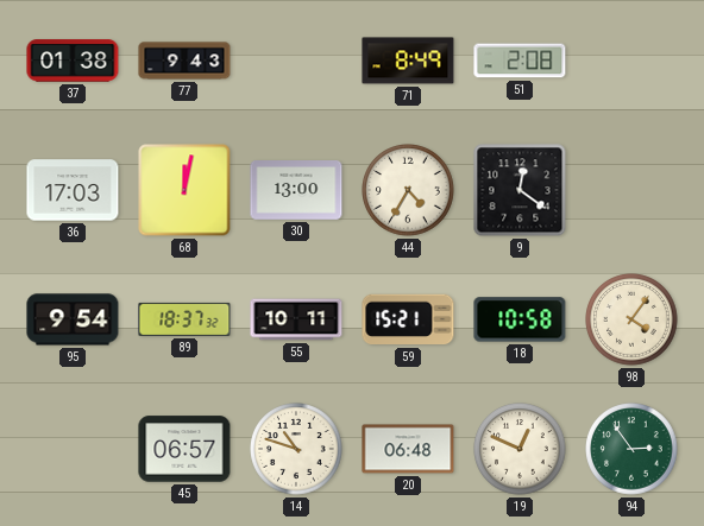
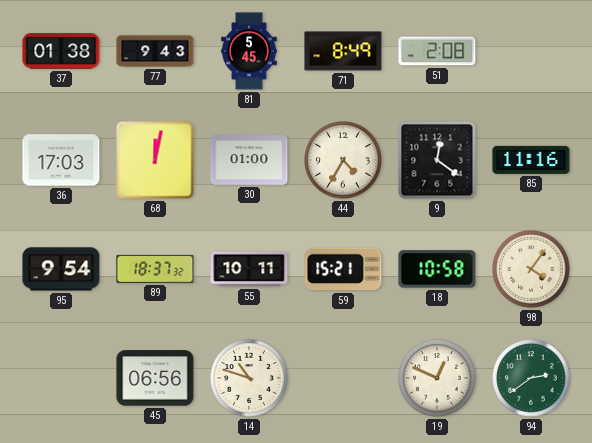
81: none -> 5:45 (249, 51)
30: 13:00 -> 01:00 (249, 161)
85: none -> 11:16 (531, 160)
45: 06:57 -> 06:56 (155, 378)
20: 06:48 -> none (408, 449)
94: 2:54 -> 2:39 (531, 378)
